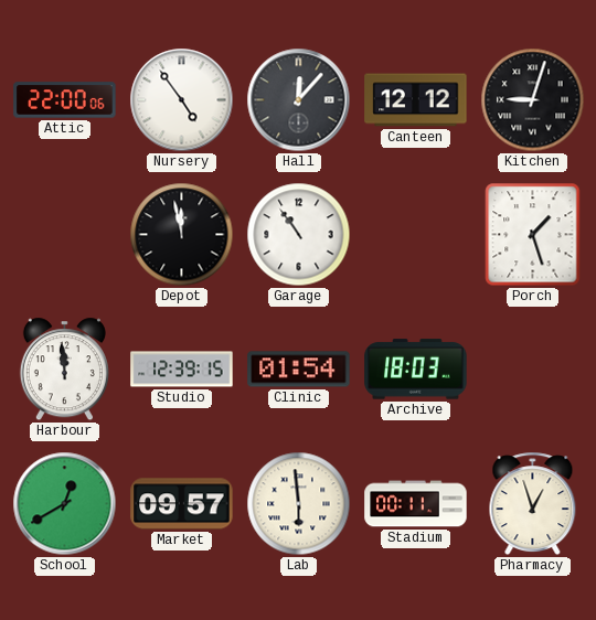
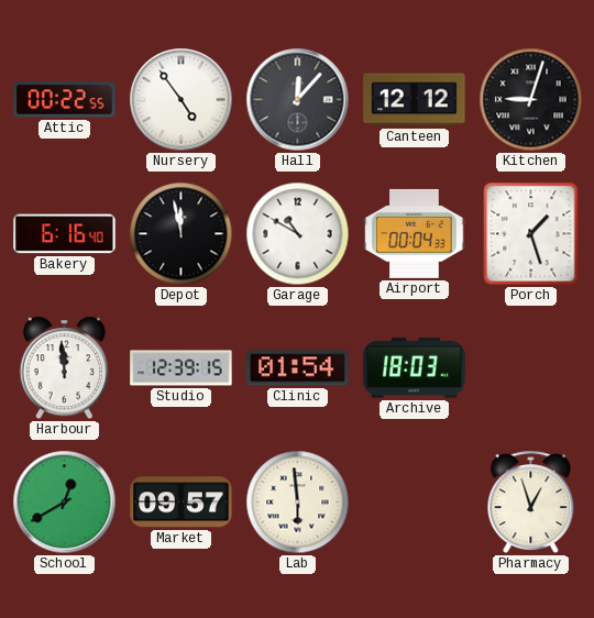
Attic: 22:00 -> 00:22 (65, 100)
Bakery: none -> 6:16 (65, 234)
Garage: 10:54 -> 10:50 (298, 234)
Airport: none -> 00:04 (415, 233)
Stadium: 00:11 -> none (416, 504)
